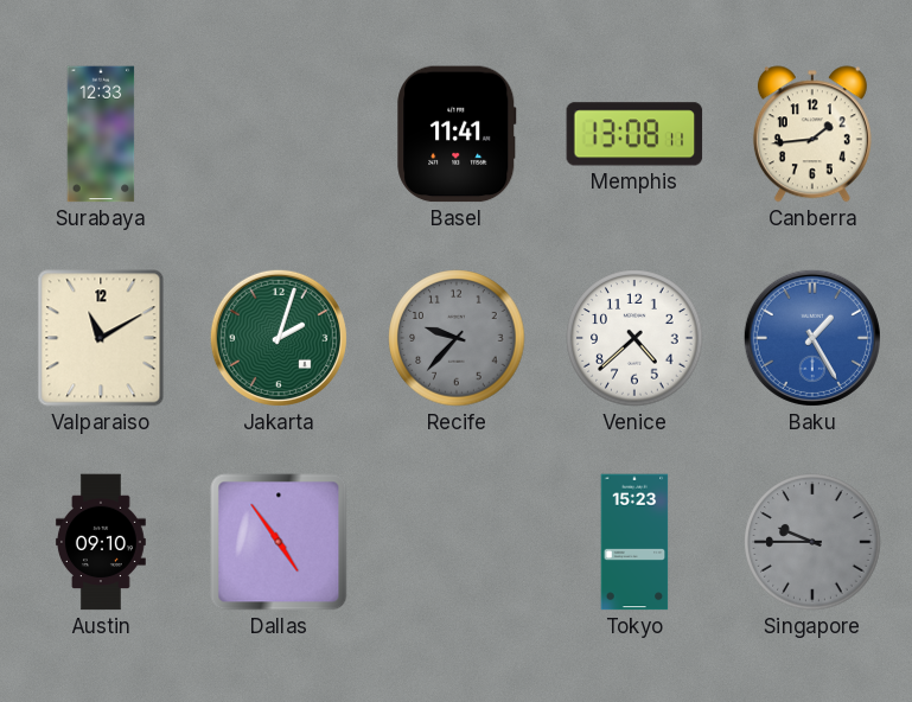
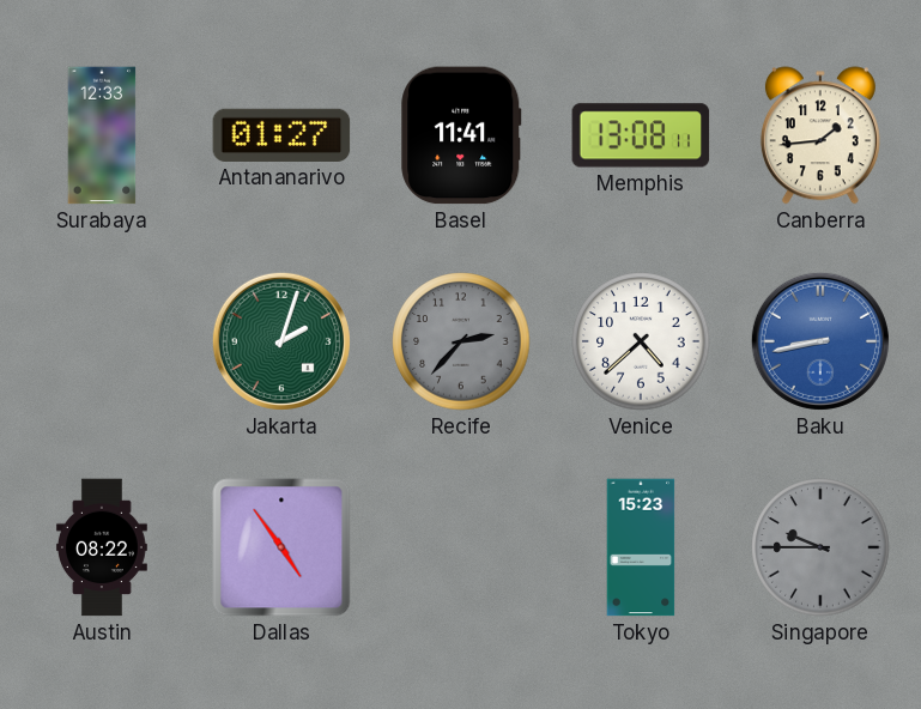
Antananarivo: none -> 01:27 (281, 135)
Valparaiso: 11:10 -> none (101, 338)
Recife: 9:37 -> 2:37 (461, 341)
Baku: 1:25 -> 8:43 (820, 341)
Austin: 09:10 -> 08:22 (102, 547)
